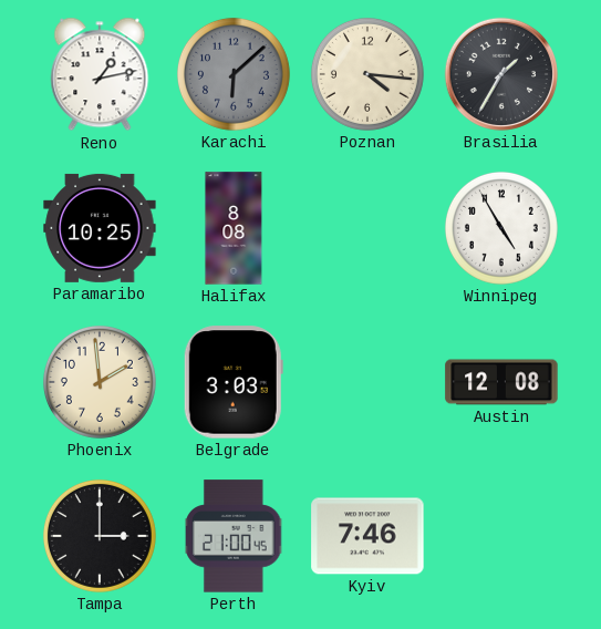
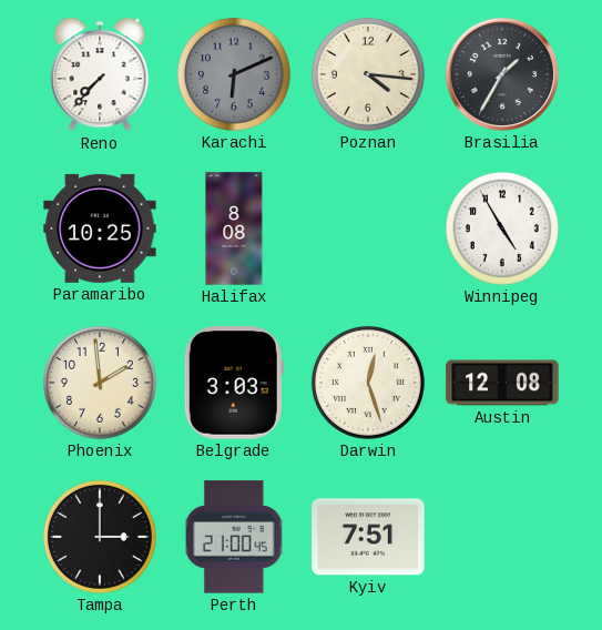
Reno: 1:13 -> 7:37 (100, 74)
Karachi: 6:08 -> 6:11 (234, 74)
Darwin: none -> 12:27 (368, 383)
Kyiv: 7:46 -> 7:51 (368, 537)
